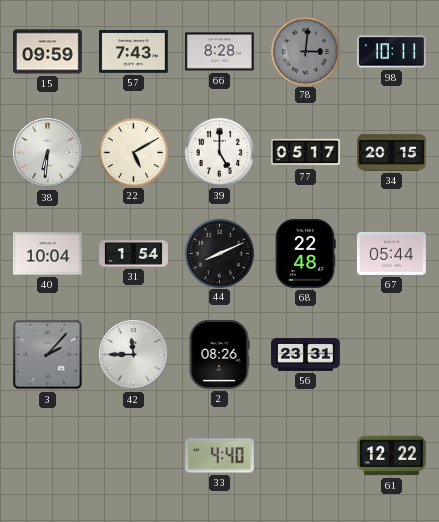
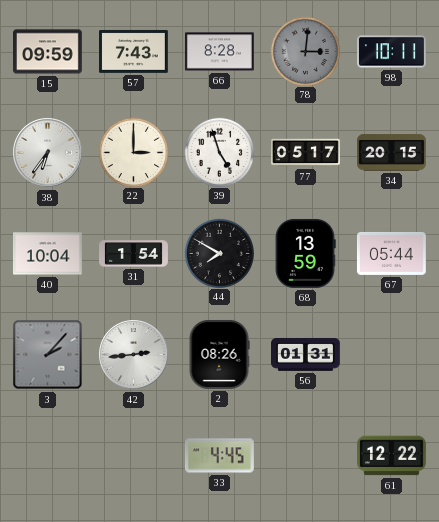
38: 6:31 -> 6:36 (48, 153)
22: 5:10 -> 3:00 (133, 152)
39: 5:00 -> 4:57 (219, 152)
44: 8:11 -> 7:50 (219, 253)
68: 22:48 -> 13:59 (305, 253)
42: 11:45 -> 2:44 (134, 355)
56: 23:31 -> 01:31 (306, 354)
33: 4:40 -> 4:45 (219, 456)
